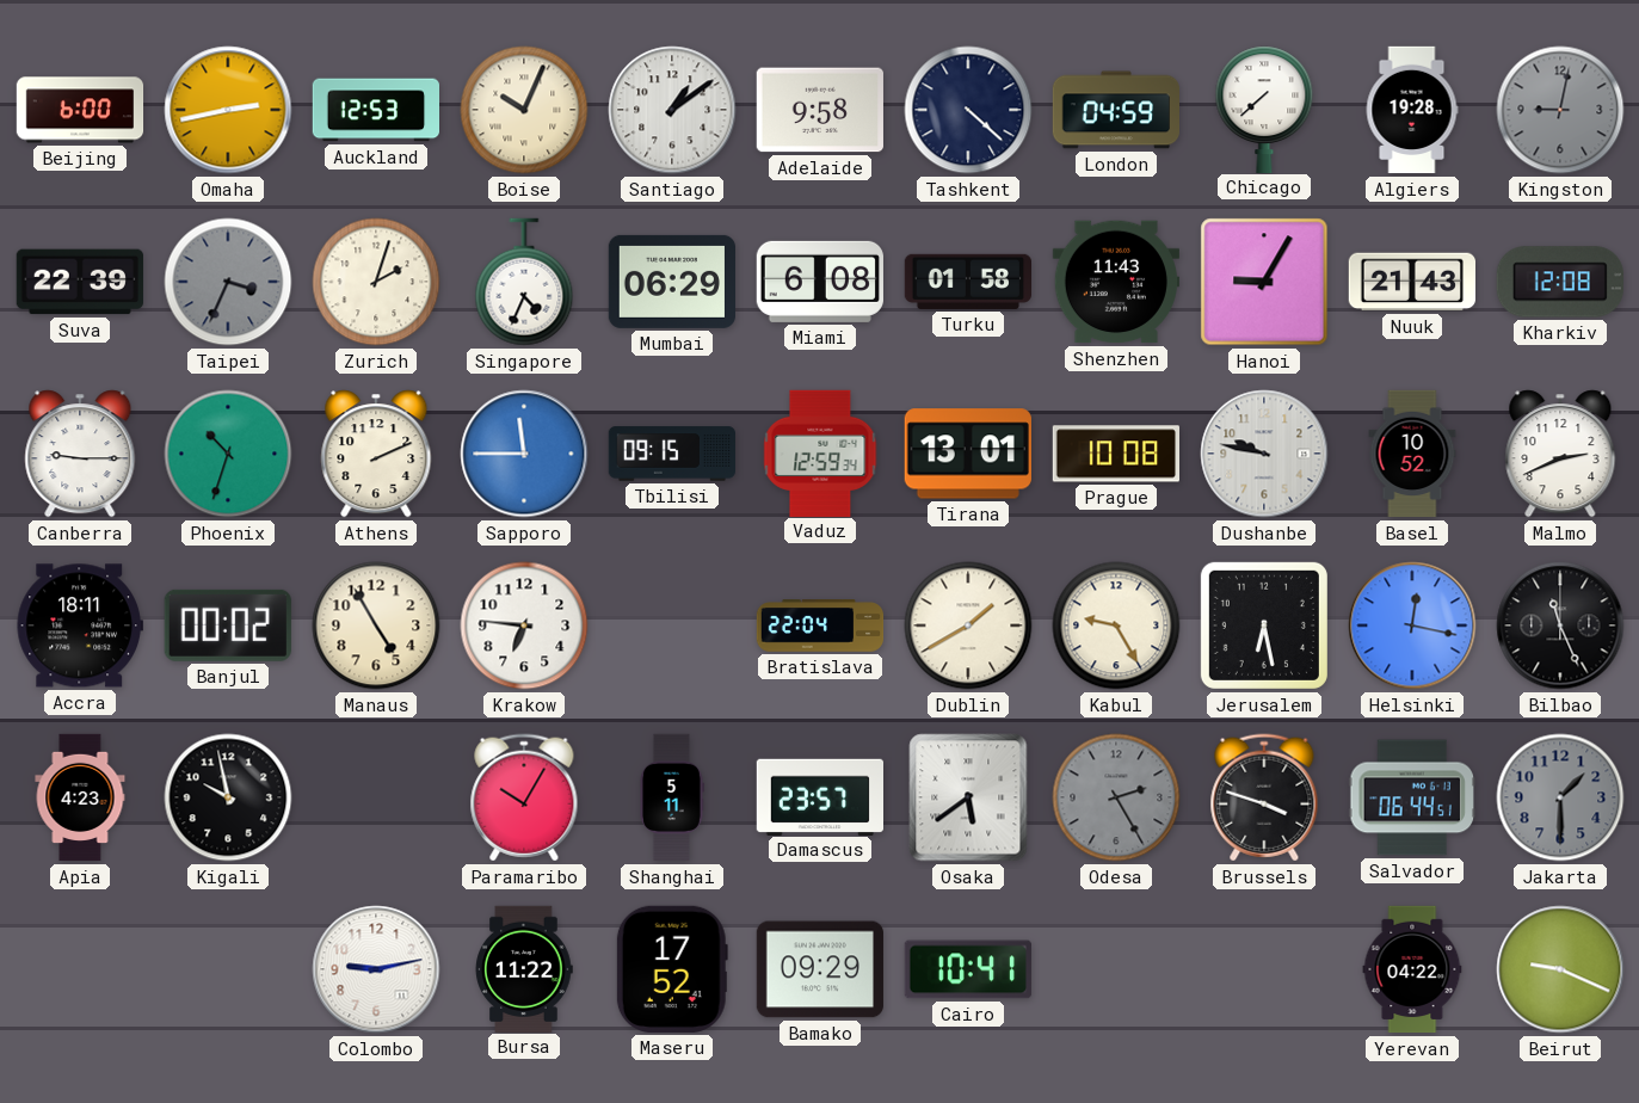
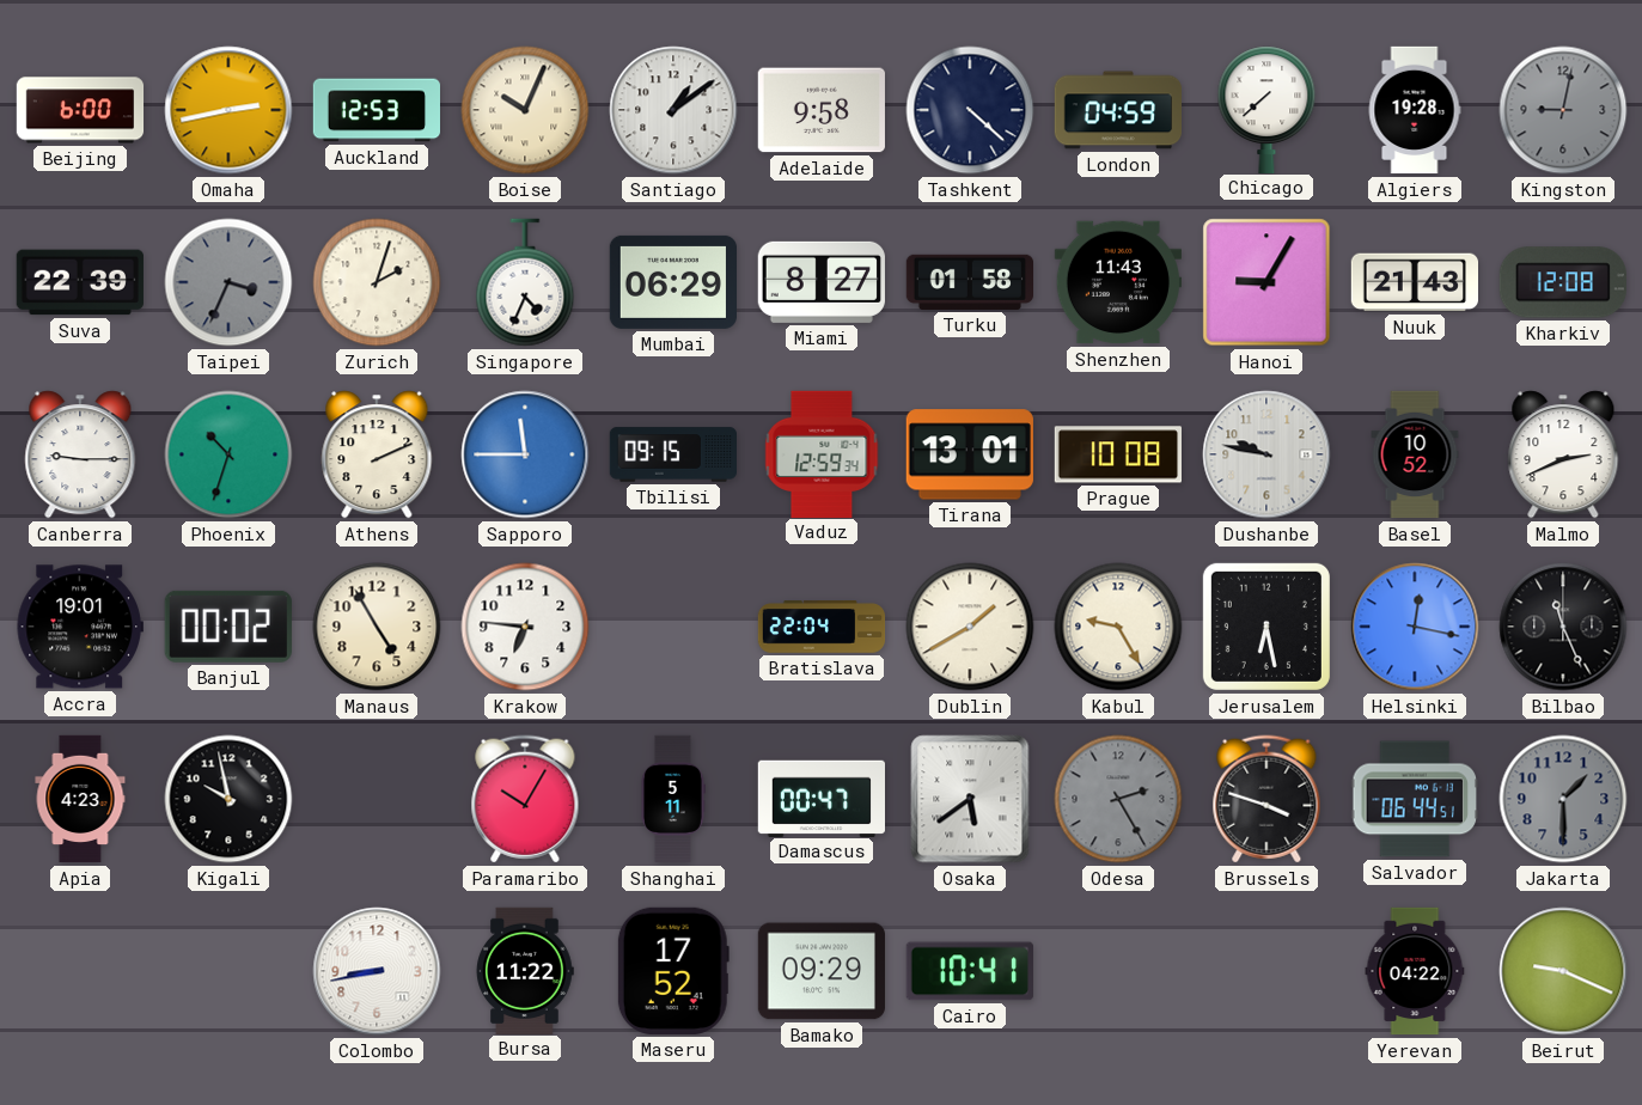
Miami: 6:08 -> 8:27 (822, 282)
Accra: 18:11 -> 19:01 (80, 627)
Damascus: 23:57 -> 00:47 (820, 798)
Colombo: 9:13 -> 8:43 (377, 971)
